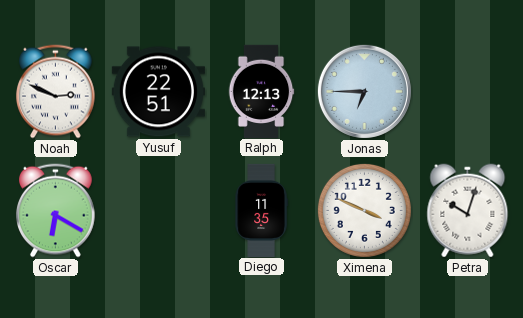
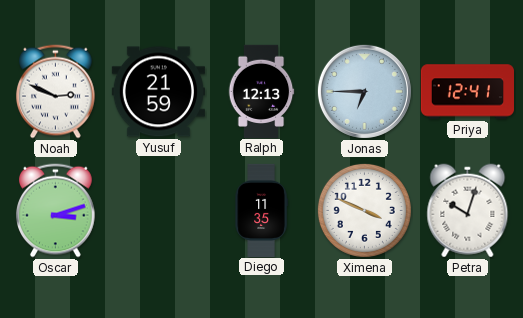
Yusuf: 22:51 -> 21:59 (158, 92)
Priya: none -> 12:41 (467, 92)
Oscar: 6:20 -> 3:12 (56, 211)
